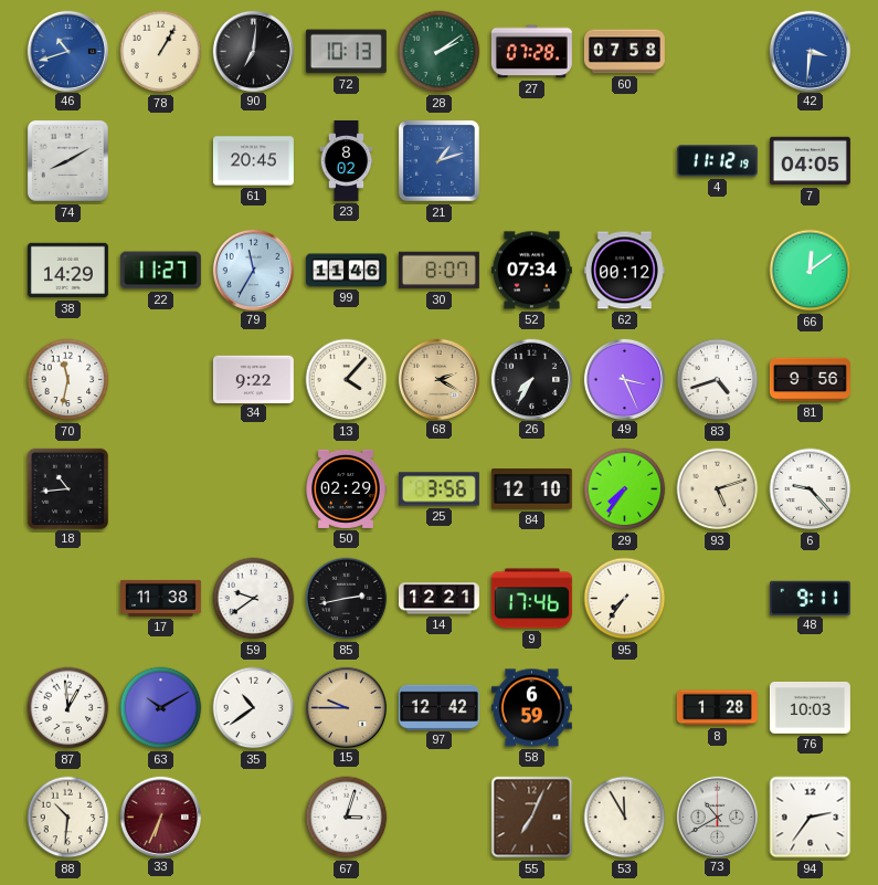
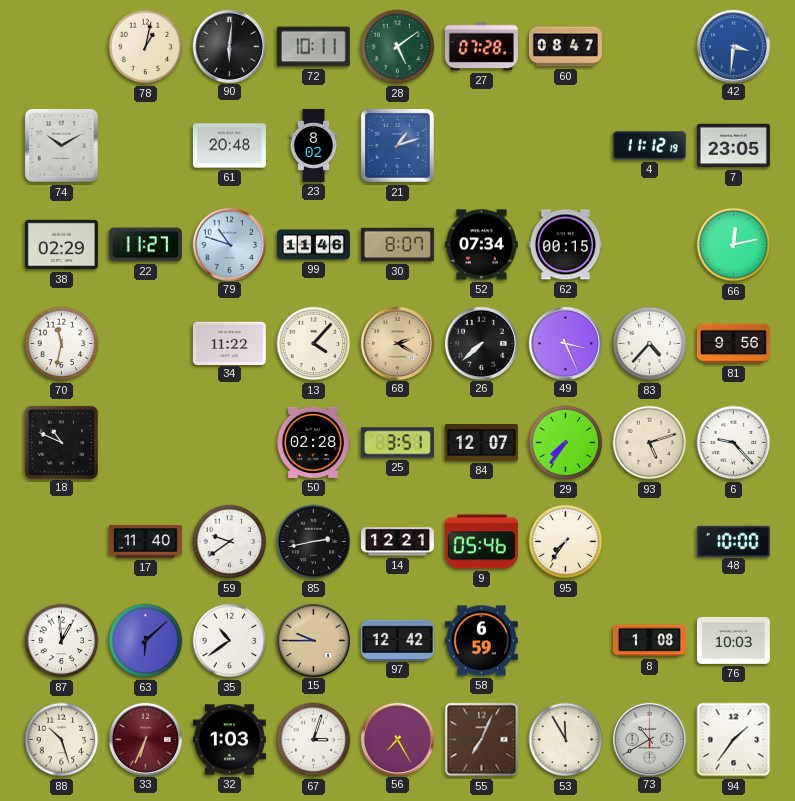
46: 10:42 -> none (67, 51)
78: 1:05 -> 1:02 (146, 47)
90: 7:01 -> 6:01 (229, 46)
72: 10:13 -> 10:11 (313, 47)
28: 2:09 -> 5:09 (398, 47)
60: 07:58 -> 08:47 (565, 47)
74: 8:10 -> 10:10 (61, 145)
61: 20:45 -> 20:48 (229, 146)
7: 04:05 -> 23:05 (733, 146)
38: 14:29 -> 02:29 (61, 245)
79: 11:35 -> 10:48 (229, 244)
62: 00:12 -> 00:15 (565, 245)
66: 12:09 -> 12:13 (734, 245)
34: 9:22 -> 11:22 (229, 343)
26: 7:35 -> 7:38 (481, 343)
83: 4:42 -> 4:37 (650, 344)
18: 10:44 -> 10:49 (61, 442)
50: 02:29 -> 02:28 (313, 442)
25: 3:56 -> 3:51 (397, 443)
84: 12:10 -> 12:07 (481, 443)
17: 11:38 -> 11:40 (145, 541)
9: 17:46 -> 05:46 (481, 542)
48: 9:11 -> 10:00 (733, 541)
63: 10:10 -> 6:08 (146, 641)
8: 1:28 -> 1:08 (649, 641)
88: 10:31 -> 10:27 (62, 740)
32: none -> 1:03 (229, 740)
56: none -> 7:25 (397, 739)
94: 2:36 -> 1:36 (734, 740)
